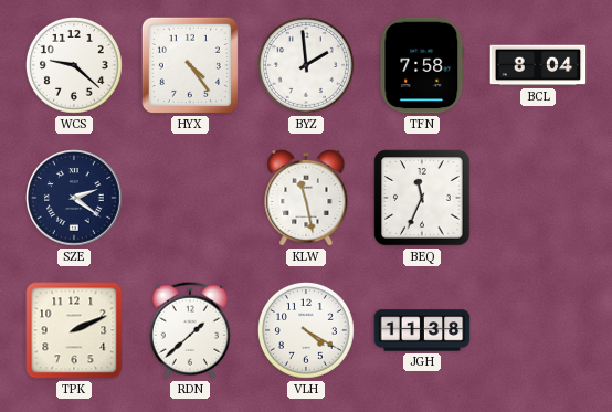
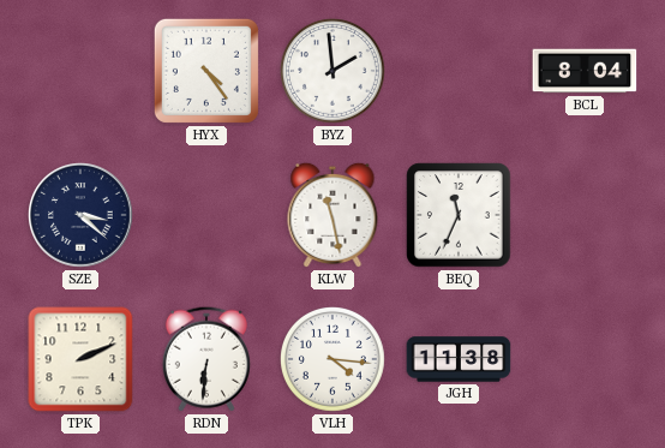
WCS: 9:22 -> none (74, 65)
TFN: 7:58 -> none (422, 65)
SZE: 2:21 -> 3:22 (82, 216)
RDN: 1:38 -> 6:31 (206, 359)
VLH: 4:20 -> 4:16 (332, 359)
